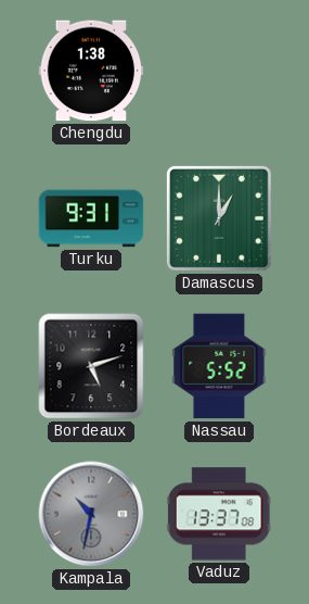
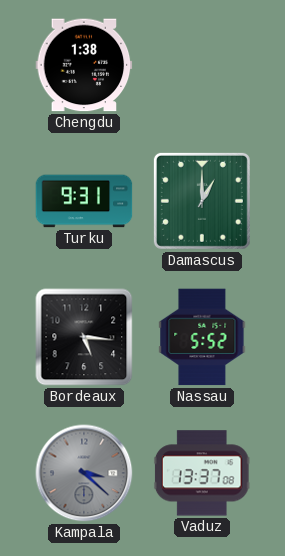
Bordeaux: 5:12 -> 5:16 (84, 337)
Kampala: 10:32 -> 3:22 (84, 473)
